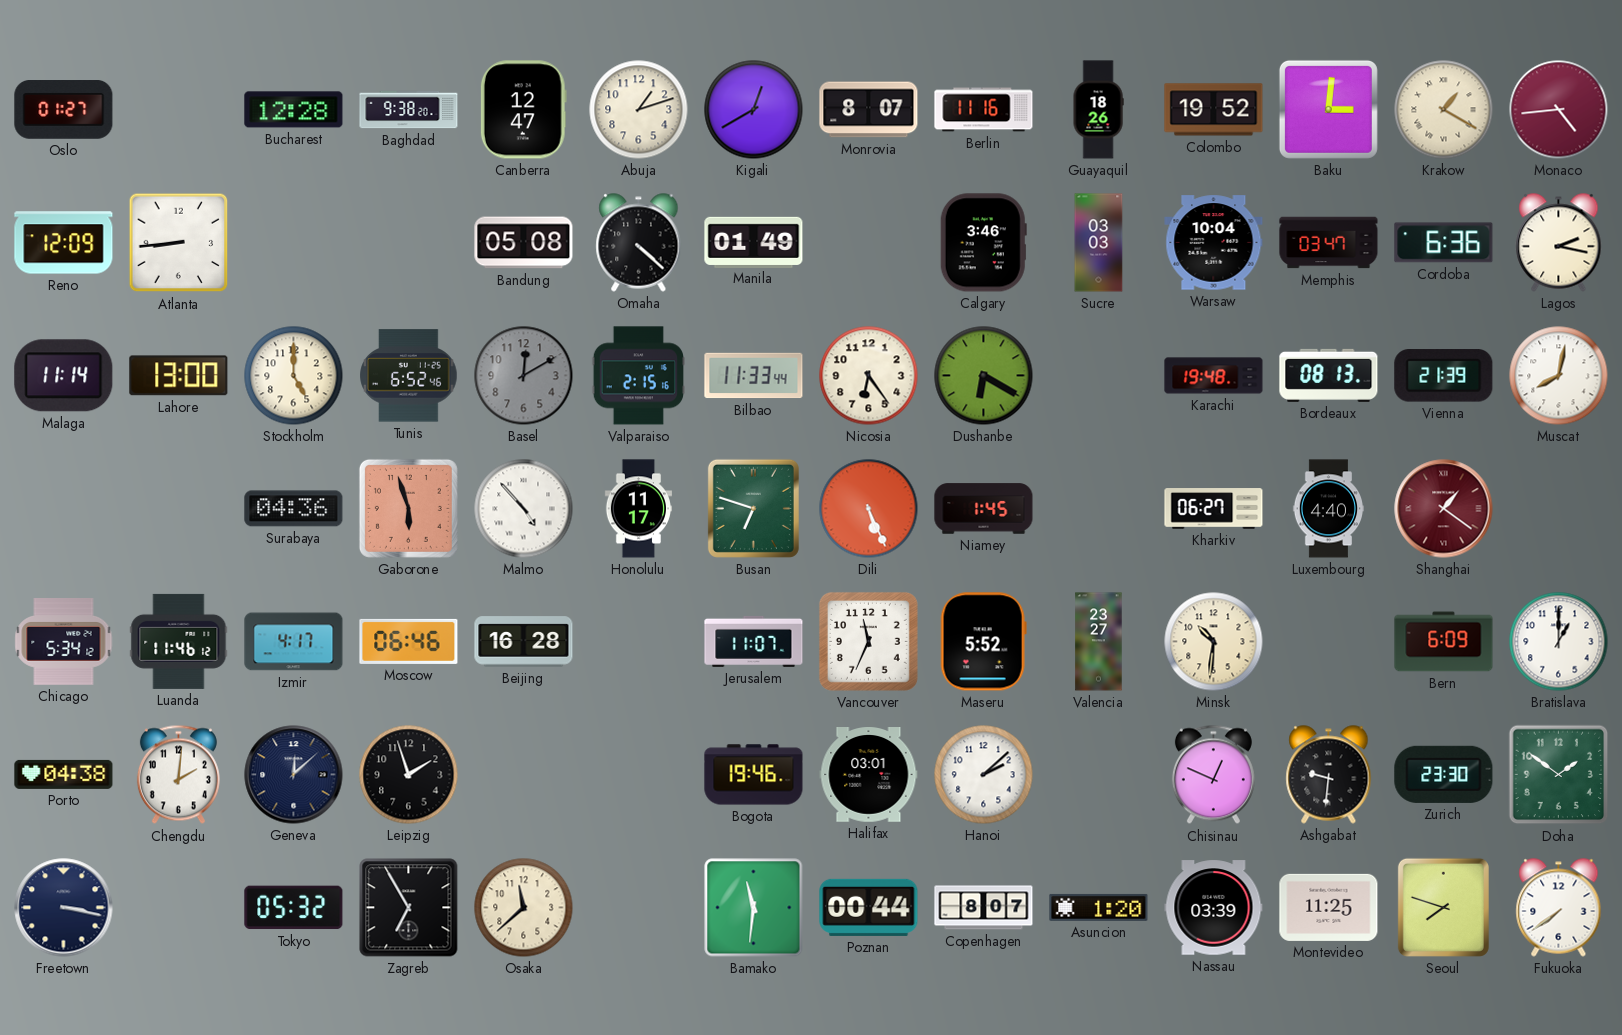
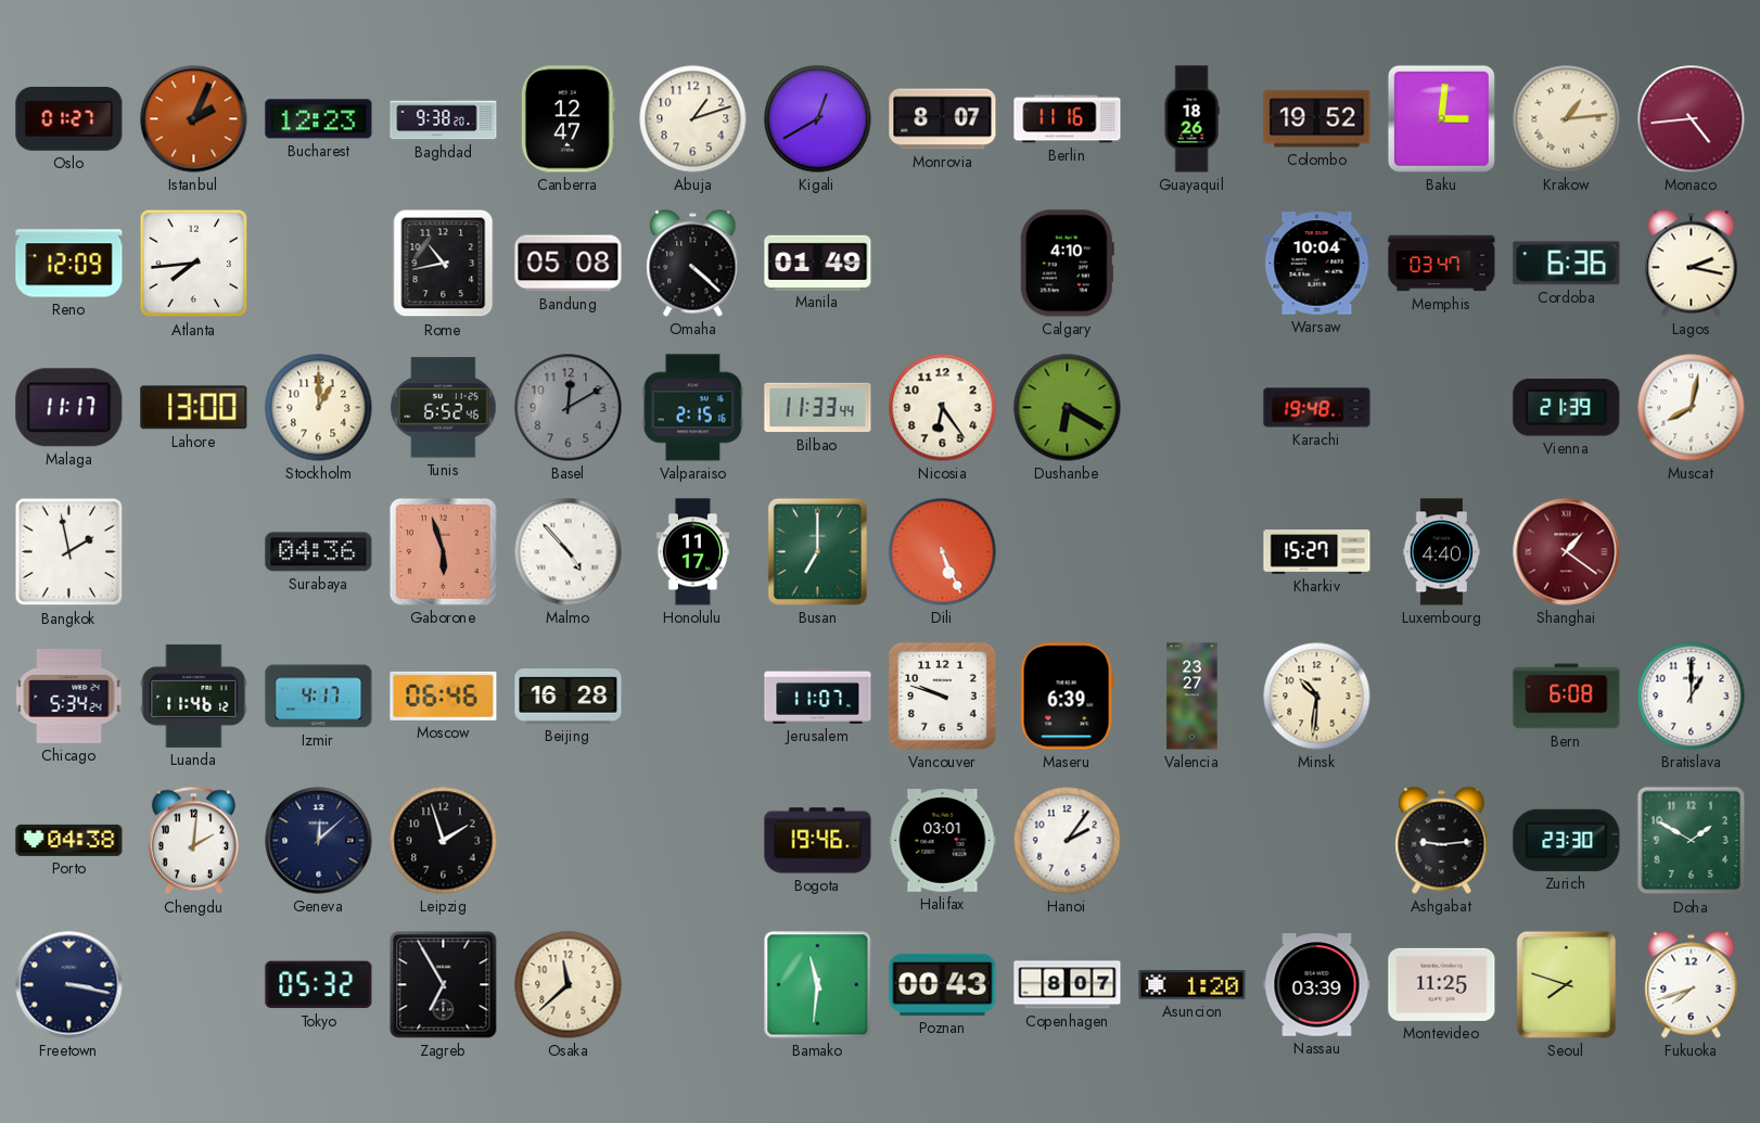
Istanbul: none -> 2:04 (194, 119)
Bucharest: 12:28 -> 12:23 (319, 119)
Krakow: 1:20 -> 1:14 (1567, 119)
Atlanta: 8:44 -> 7:44 (194, 264)
Rome: none -> 10:43 (444, 264)
Calgary: 3:46 -> 4:10 (1067, 264)
Sucre: 03:03 -> none (1099, 243)
Malaga: 11:14 -> 11:17 (69, 408)
Stockholm: 5:00 -> 1:00 (319, 408)
Bordeaux: 08:13 -> none (1329, 375)
Bangkok: none -> 1:58 (69, 552)
Busan: 6:48 -> 7:00 (817, 551)
Niamey: 1:45 -> none (984, 509)
Kharkiv: 06:27 -> 15:27 (1317, 552)
Chicago: 5:34:12 -> 5:34:24 (69, 697)
Vancouver: 11:34 -> 9:48 (942, 696)
Maseru: 5:52 -> 6:39 (1067, 697)
Bern: 6:09 -> 6:08 (1567, 697)
Hanoi: 2:08 -> 2:06 (1068, 841)
Chisinau: 12:49 -> none (1213, 775)
Ashgabat: 9:31 -> 9:14 (1442, 841)
Doha: 1:51 -> 1:50 (1692, 841)
Poznan: 00:44 -> 00:43 (943, 984)
Fukuoka: 7:39 -> 7:42 (1692, 985)
